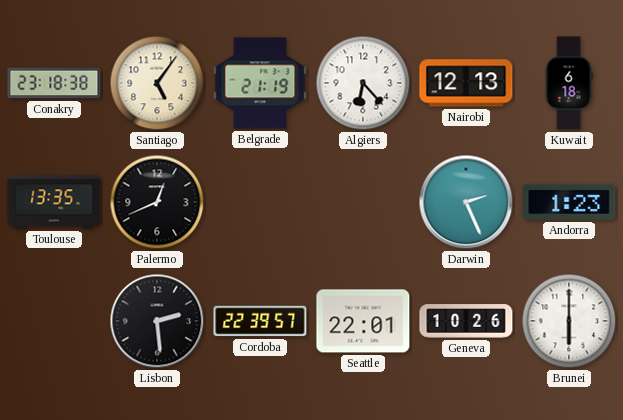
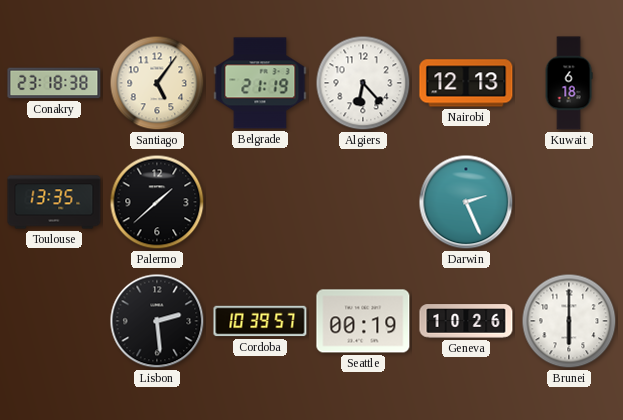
Palermo: 12:41 -> 1:38 (157, 202)
Andorra: 1:23 -> none (569, 202)
Cordoba: 22:39 -> 10:39 (260, 321)
Seattle: 22:01 -> 00:19 (363, 321)
